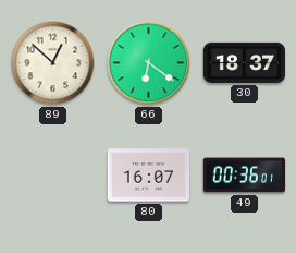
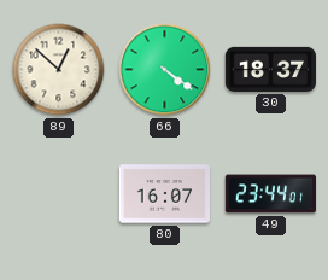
66: 6:21 -> 4:21 (165, 70)
49: 00:36 -> 23:44 (270, 194)
